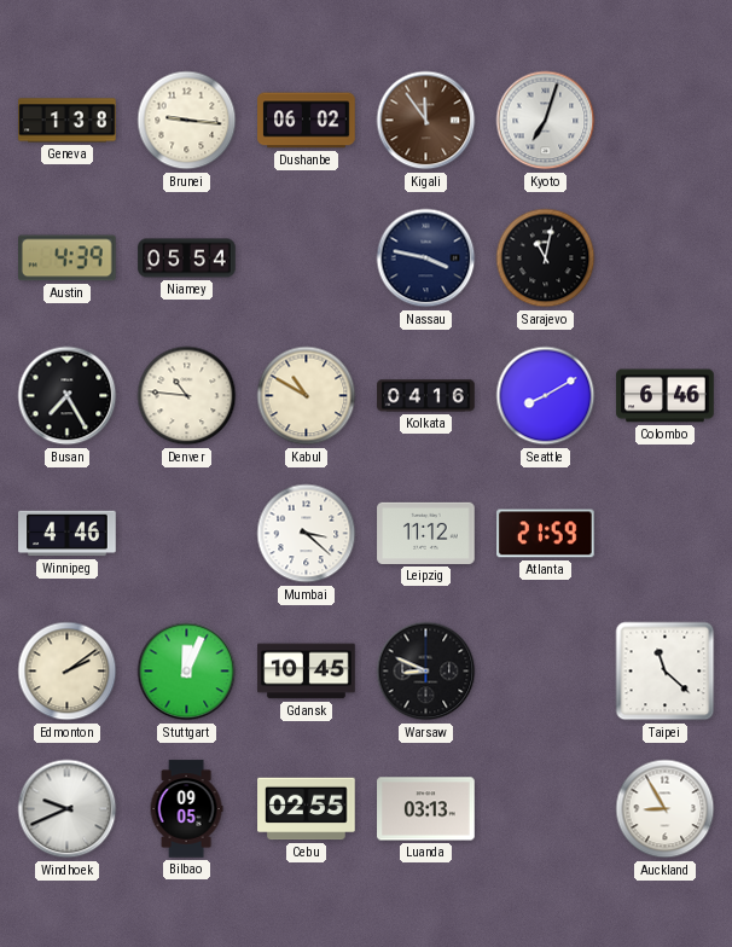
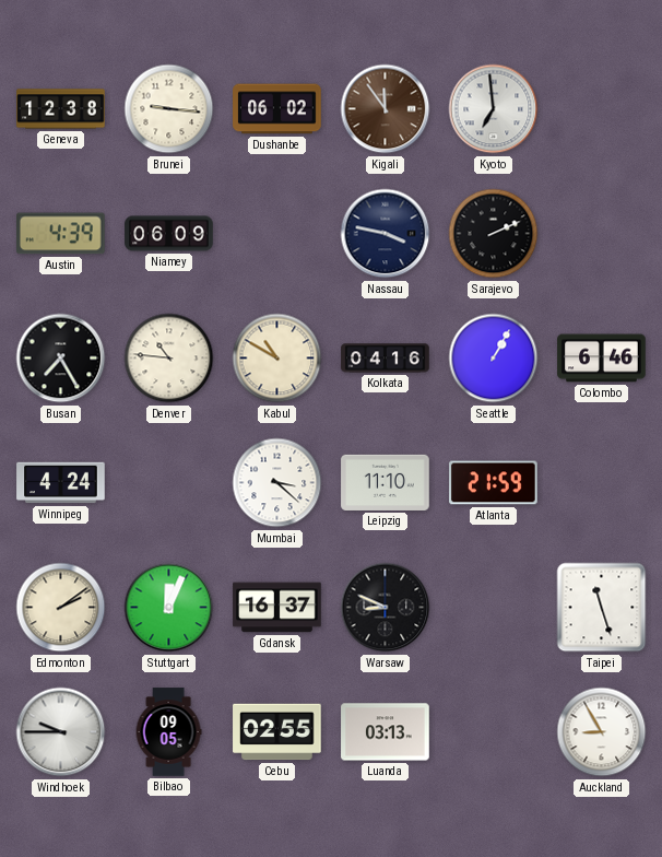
Geneva: 1:38 -> 12:38 (61, 109)
Kyoto: 7:03 -> 6:59 (494, 109)
Niamey: 05:54 -> 06:09 (169, 234)
Sarajevo: 11:02 -> 2:11 (494, 234)
Seattle: 8:10 -> 1:05 (494, 359)
Winnipeg: 4:46 -> 4:24 (61, 483)
Leipzig: 11:12 -> 11:10 (386, 482)
Gdansk: 10:45 -> 16:37 (277, 608)
Taipei: 11:22 -> 11:27 (602, 608)
Windhoek: 9:41 -> 9:45 (61, 732)
